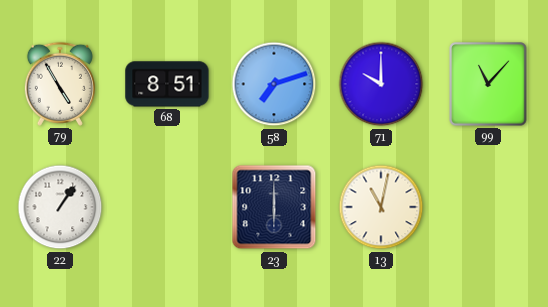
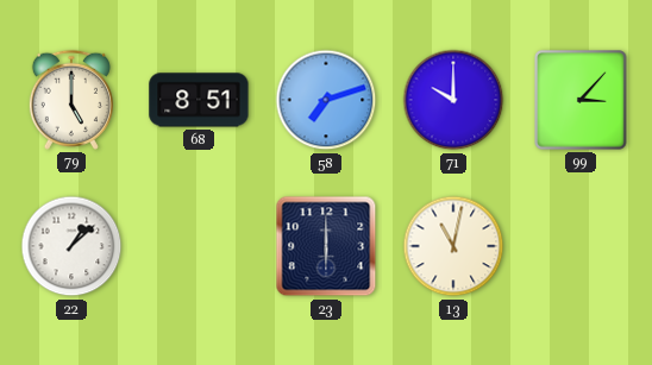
79: 4:55 -> 5:00 (71, 100)
99: 11:07 -> 3:07 (581, 100)
22: 1:06 -> 1:08 (71, 246)
